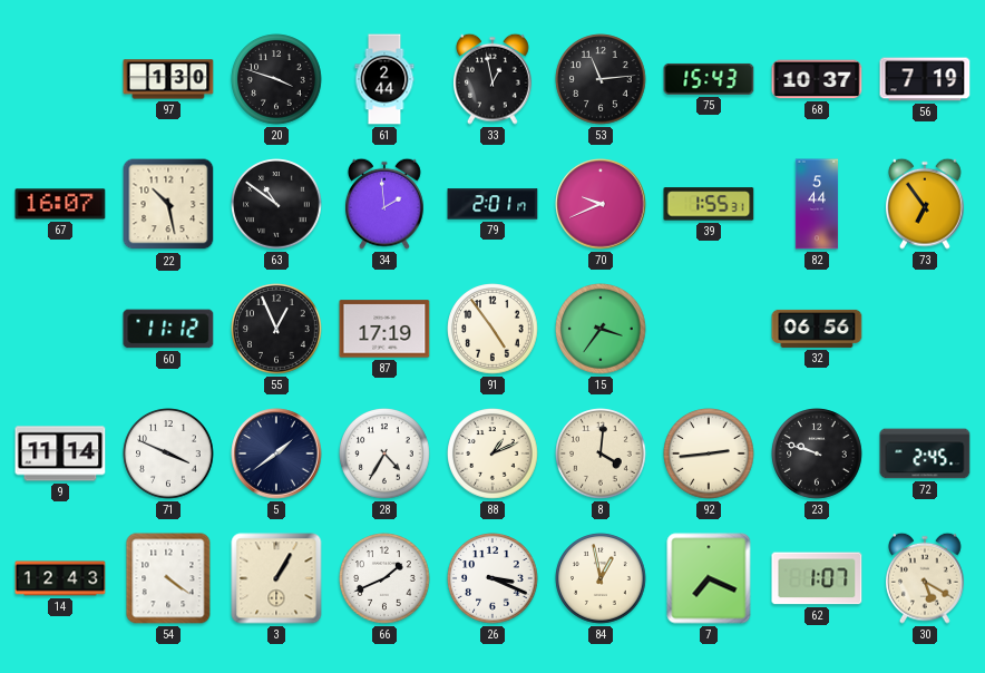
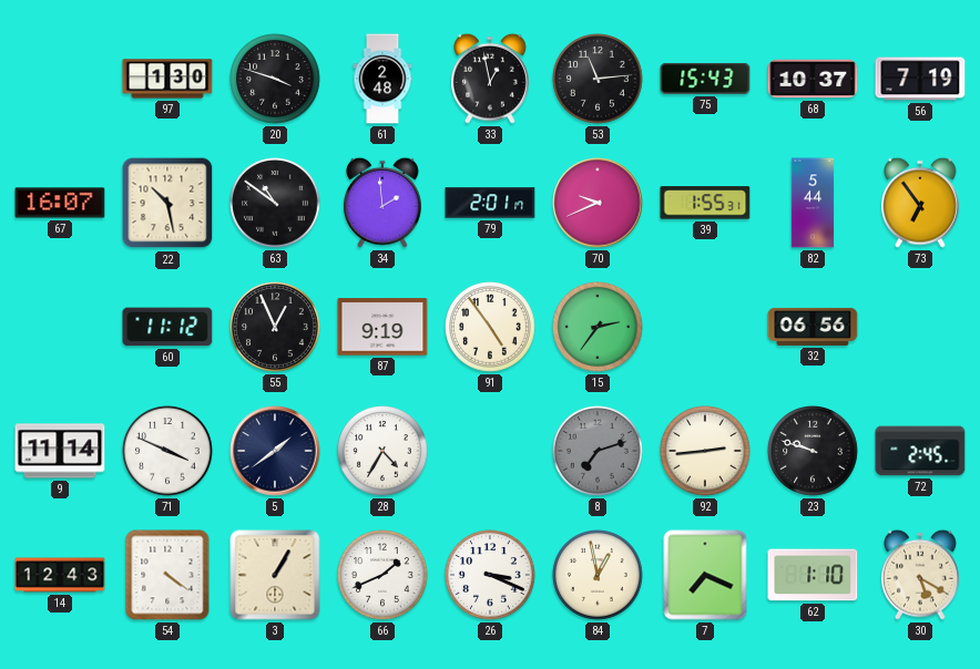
61: 2:44 -> 2:48 (382, 79)
87: 17:19 -> 9:19 (382, 327)
15: 3:36 -> 2:36 (598, 327)
88: 1:11 -> none (492, 453)
8: 4:01 -> 7:12 (598, 451)
8 dial: cream -> grey (598, 451)
62: 1:07 -> 1:10 (813, 575)
